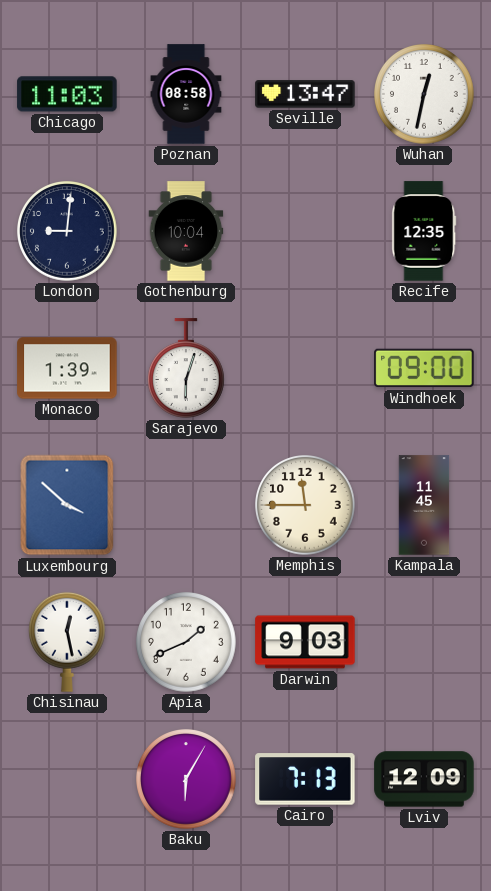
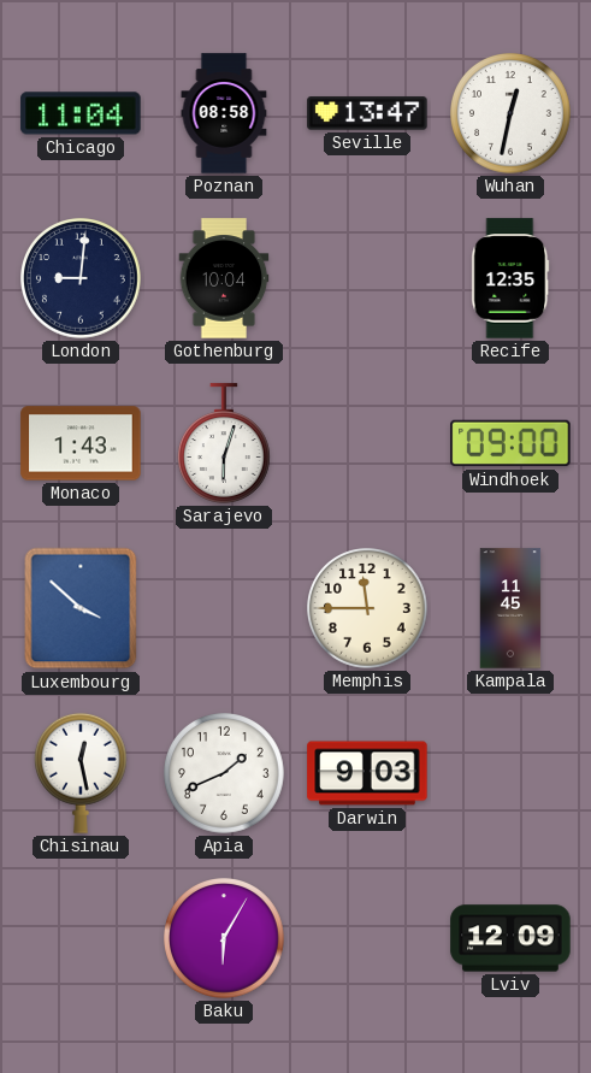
Chicago: 11:03 -> 11:04 (81, 113)
Monaco: 1:39 -> 1:43 (81, 443)
Cairo: 7:13 -> none (305, 779)
